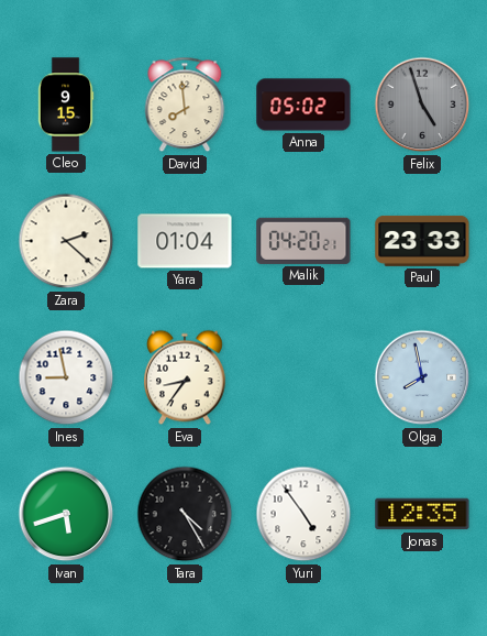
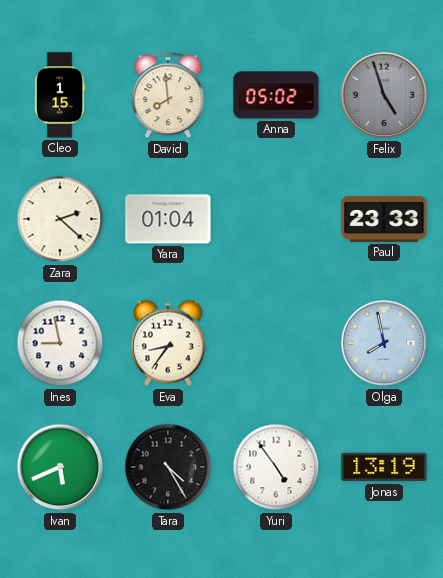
Cleo: 9:15 -> 1:15 (60, 95)
Malik: 04:20 -> none (303, 241)
Ivan: 5:42 -> 5:41 (60, 467)
Jonas: 12:35 -> 13:19 (384, 467)
